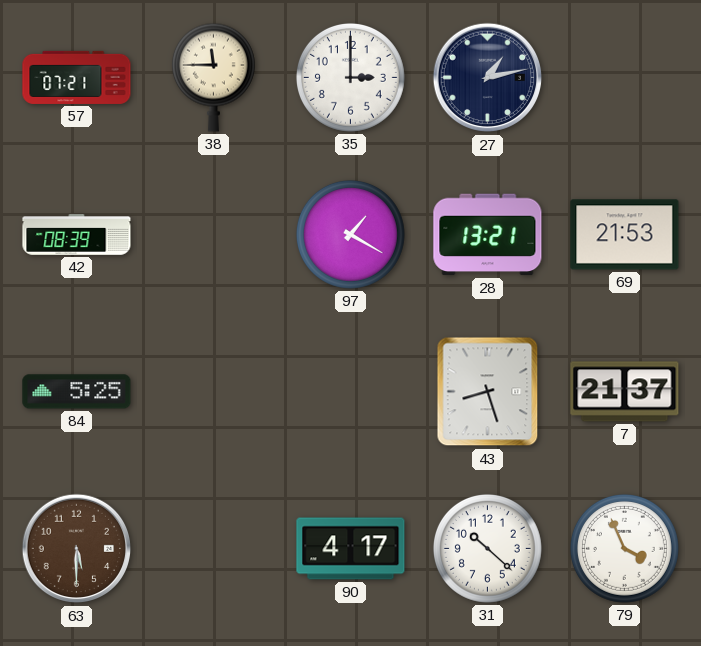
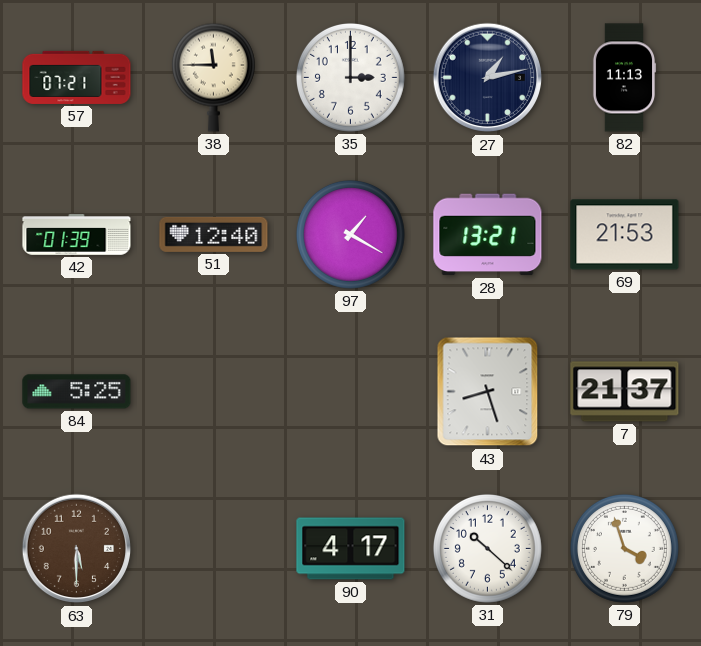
82: none -> 11:13 (624, 78)
42: 08:39 -> 01:39 (77, 235)
51: none -> 12:40 (214, 234)
79: 3:56 -> 3:57 (624, 548)
